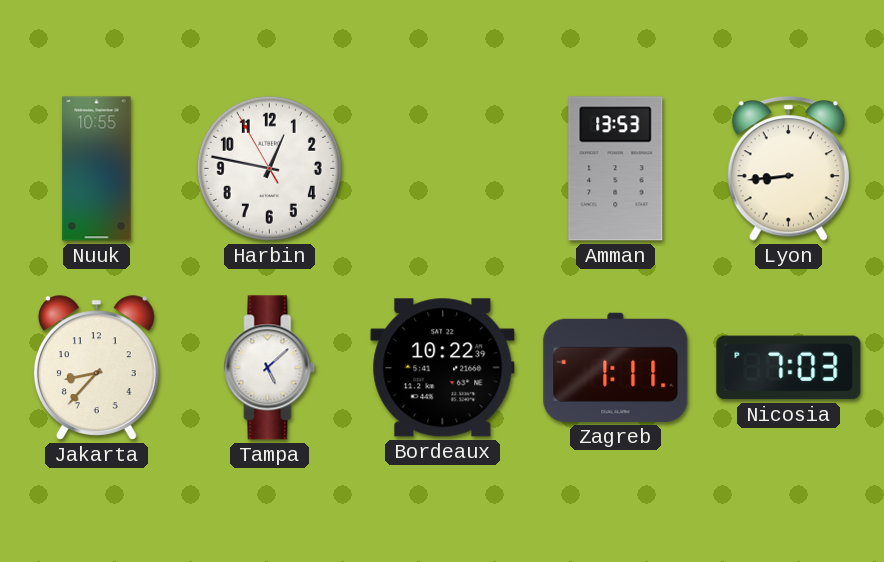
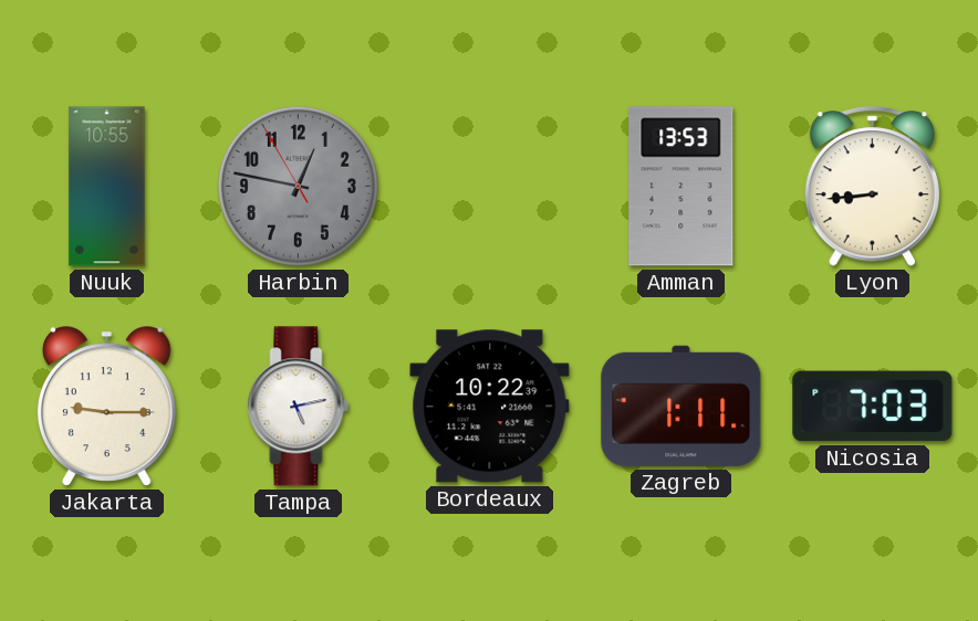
Harbin dial: white -> grey (298, 186)
Jakarta: 8:37 -> 9:15 (106, 407)
Tampa: 5:08 -> 5:13 (299, 407)
